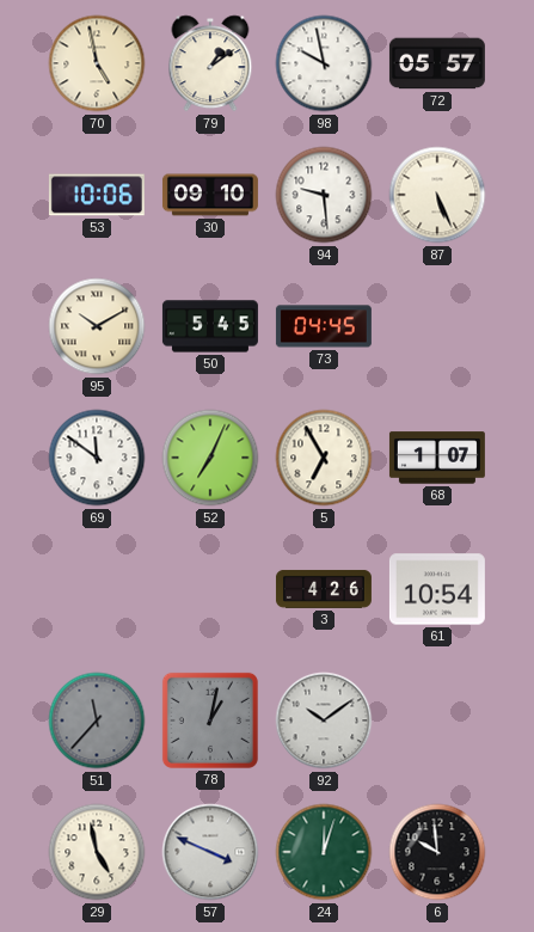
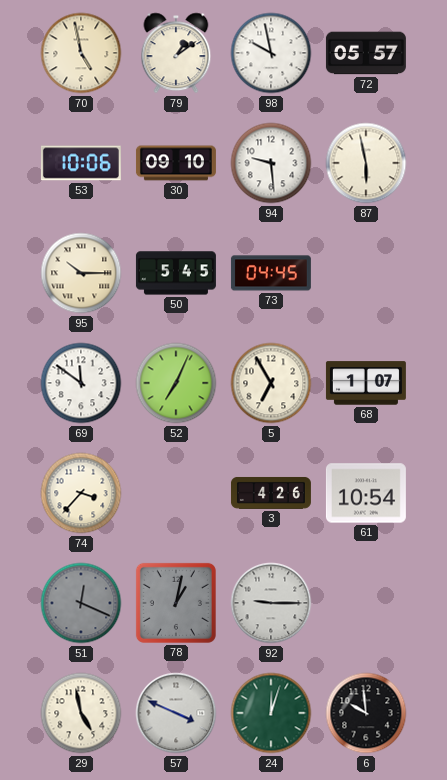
87: 5:26 -> 5:58 (366, 163)
95: 10:10 -> 10:15 (81, 273)
74: none -> 3:37 (81, 493)
51: 11:37 -> 12:19 (81, 603)
92: 10:09 -> 9:15 (271, 603)
